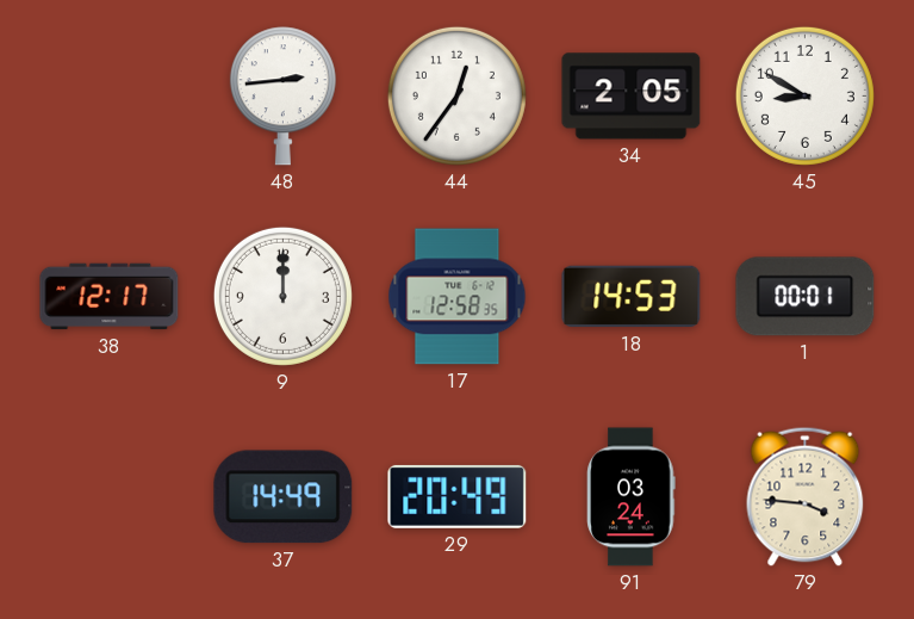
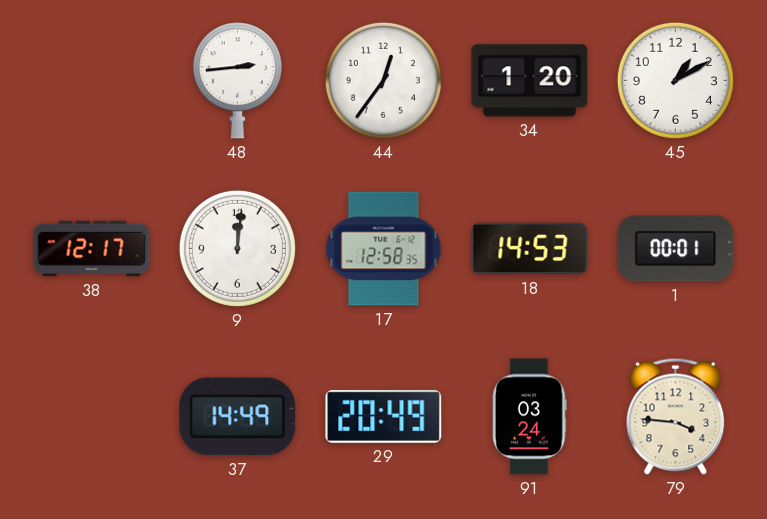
34: 2:05 -> 1:20 (530, 81)
45: 8:50 -> 1:10 (675, 80)
9: 12:00 -> 12:01 (237, 248)
